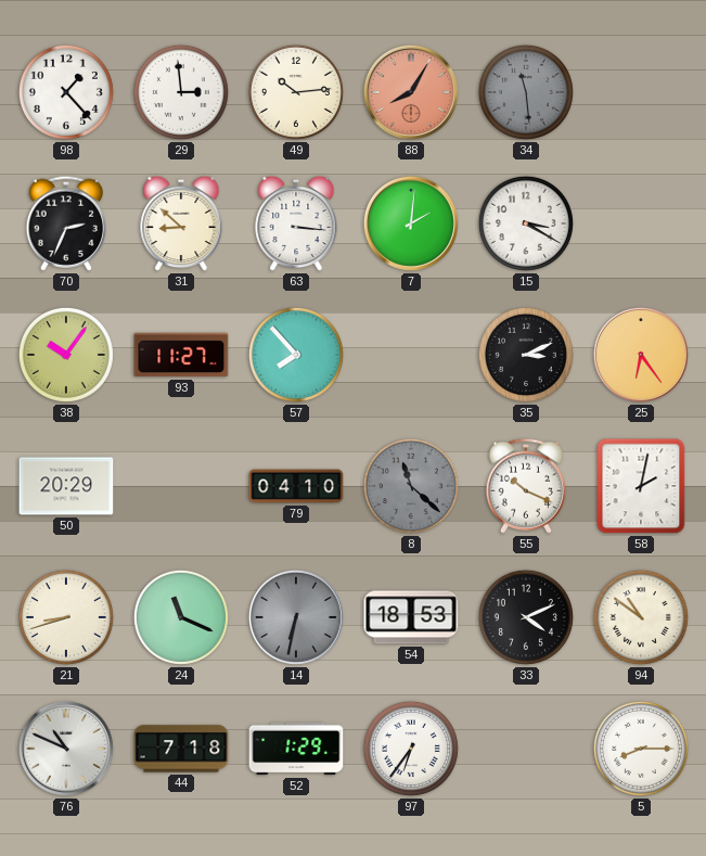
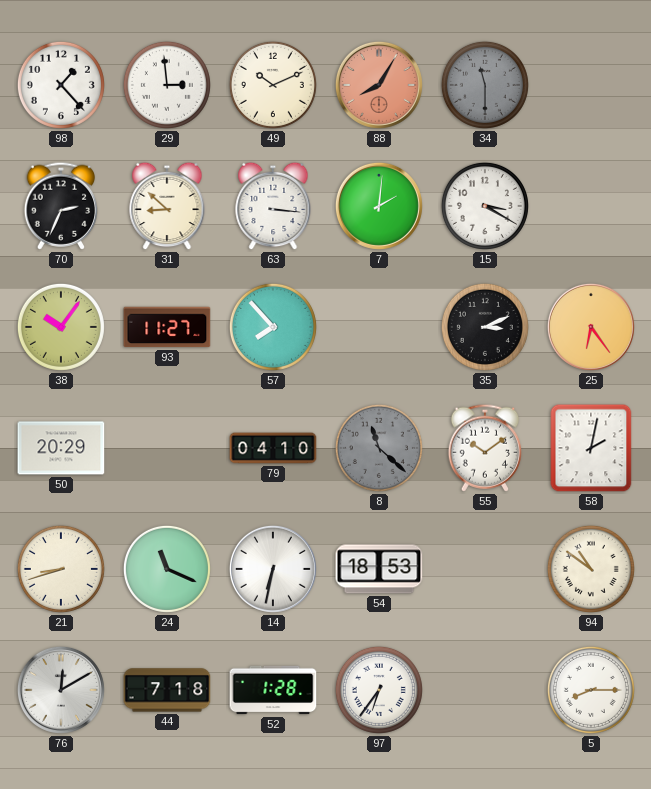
49: 10:14 -> 10:11 (273, 85)
34: 11:29 -> 11:30 (485, 85)
55: 10:19 -> 10:09 (484, 448)
14 dial: grey -> white (273, 569)
33: 4:11 -> none (526, 617)
76: 10:49 -> 12:10 (61, 690)
52: 1:29 -> 1:28 (273, 690)
